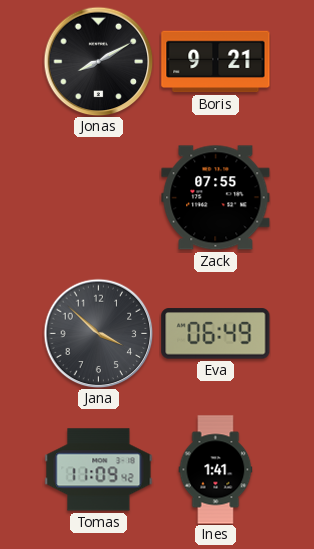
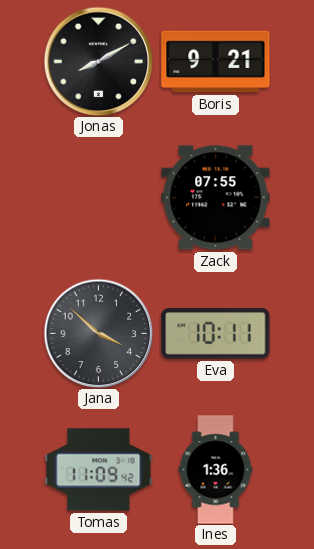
Eva: 06:49 -> 10:11 (216, 334)
Ines: 1:41 -> 1:36 (216, 470)
